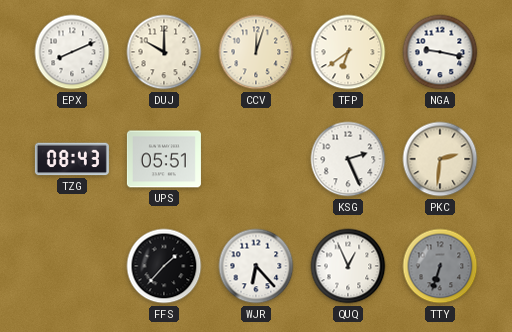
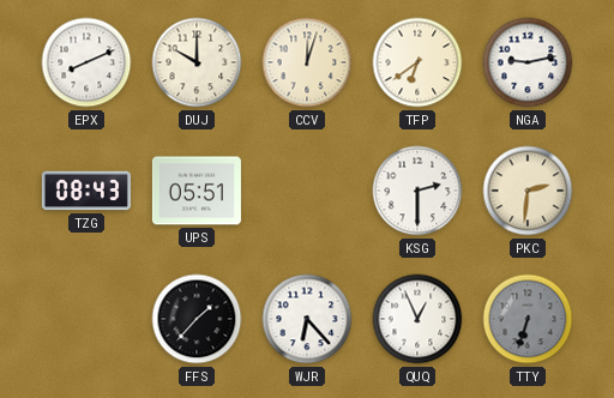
NGA: 9:17 -> 9:13 (528, 62)
KSG: 2:26 -> 2:30 (417, 191)
